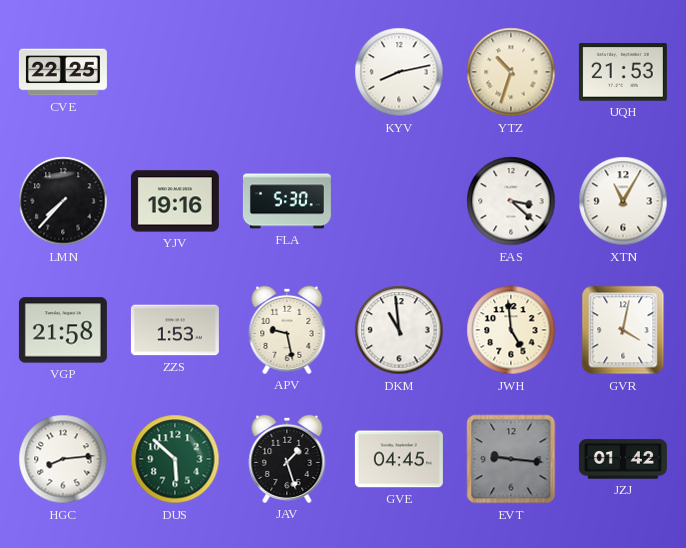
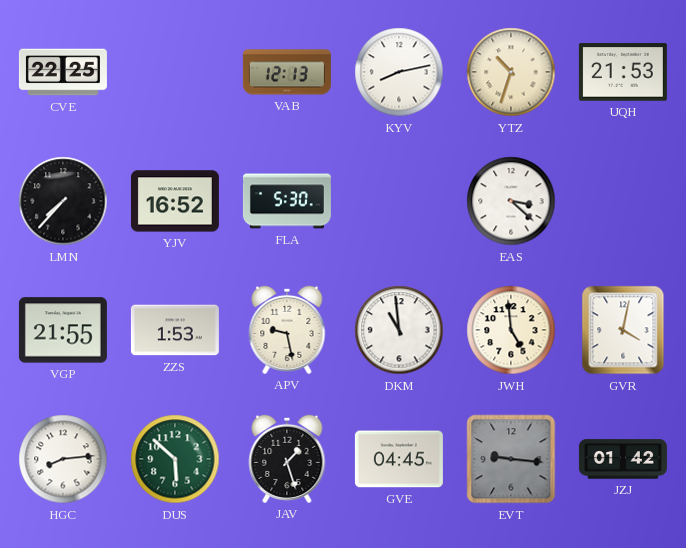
VAB: none -> 12:13 (287, 72)
YJV: 19:16 -> 16:52 (175, 201)
XTN: 11:05 -> none (623, 201)
VGP: 21:58 -> 21:55 (63, 330)
